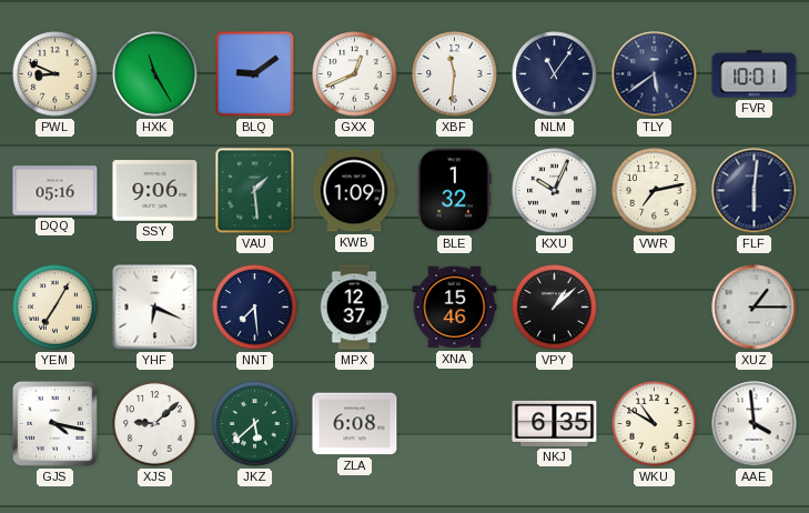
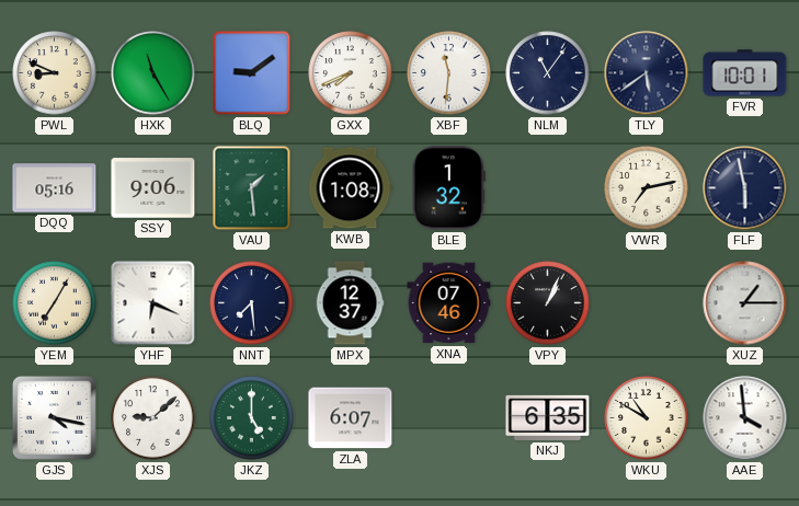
GXX: 12:41 -> 7:41 (351, 73)
KWB: 1:09 -> 1:08 (350, 188)
KXU: 10:04 -> none (555, 191)
FLF: 6:01 -> 5:58 (745, 188)
XNA: 15:46 -> 07:46 (449, 303)
VPY: 1:08 -> 1:04 (548, 303)
JKZ: 5:38 -> 5:00 (252, 418)
ZLA: 6:08 -> 6:07 (351, 418)
